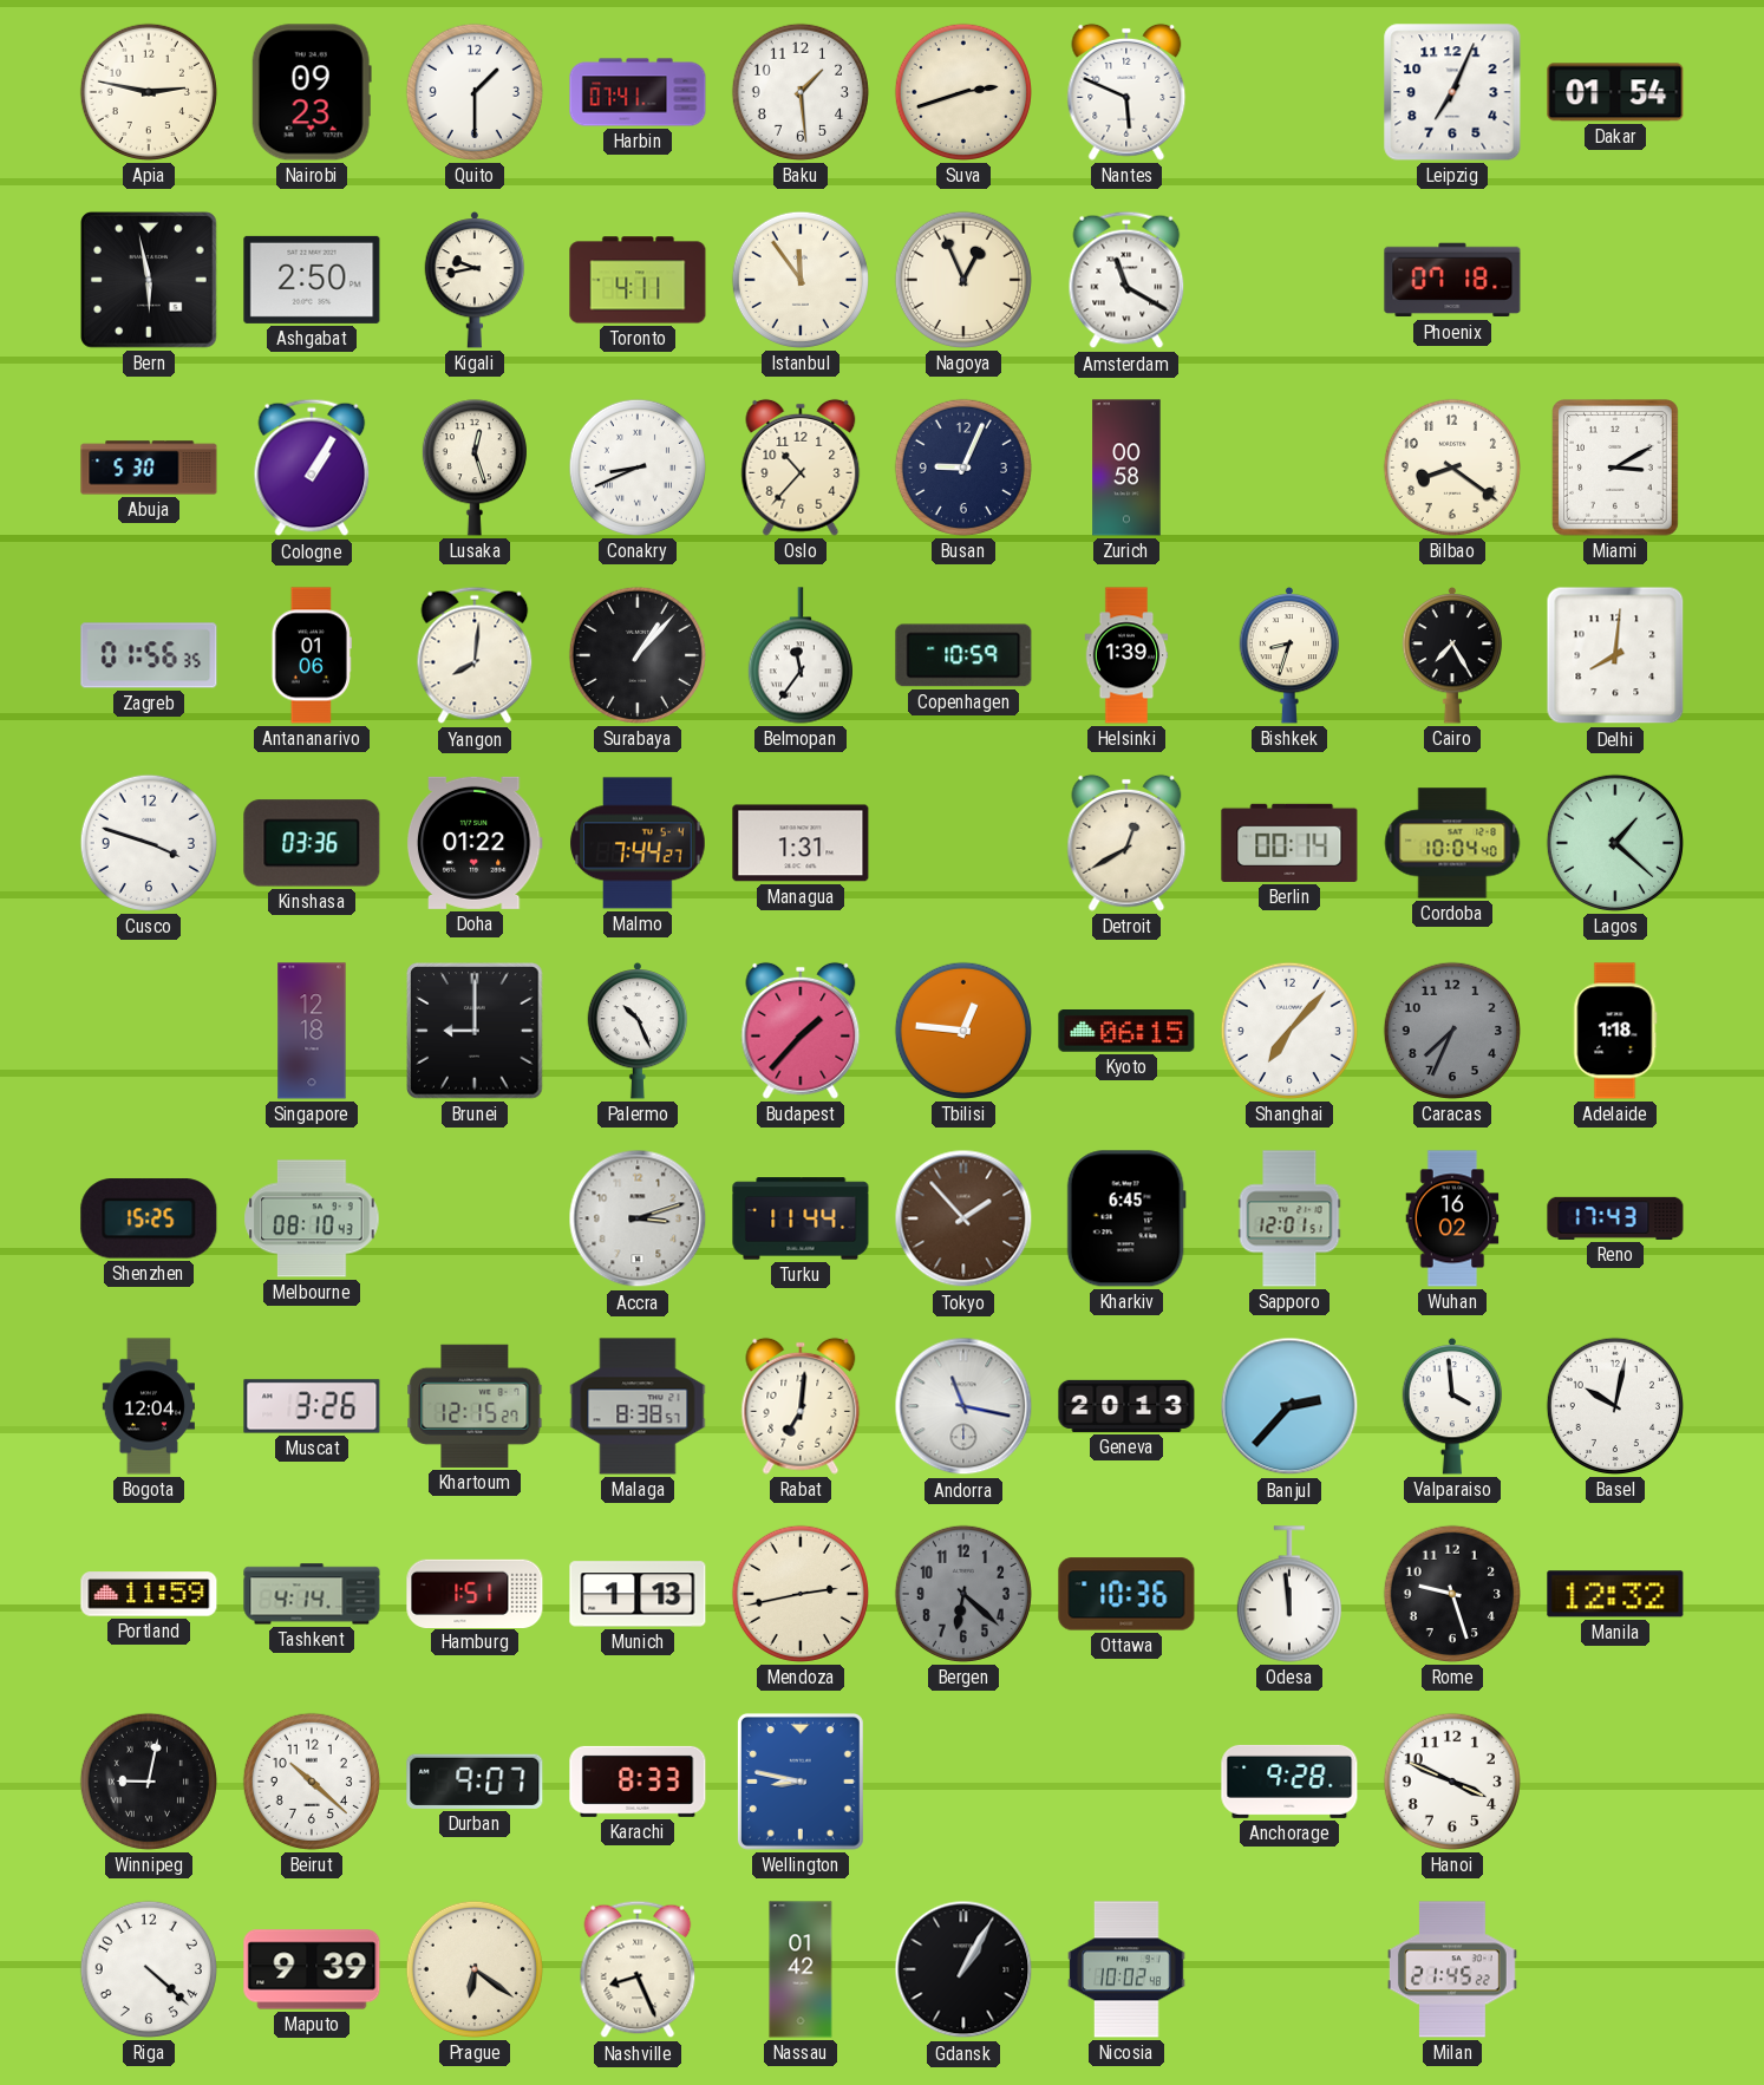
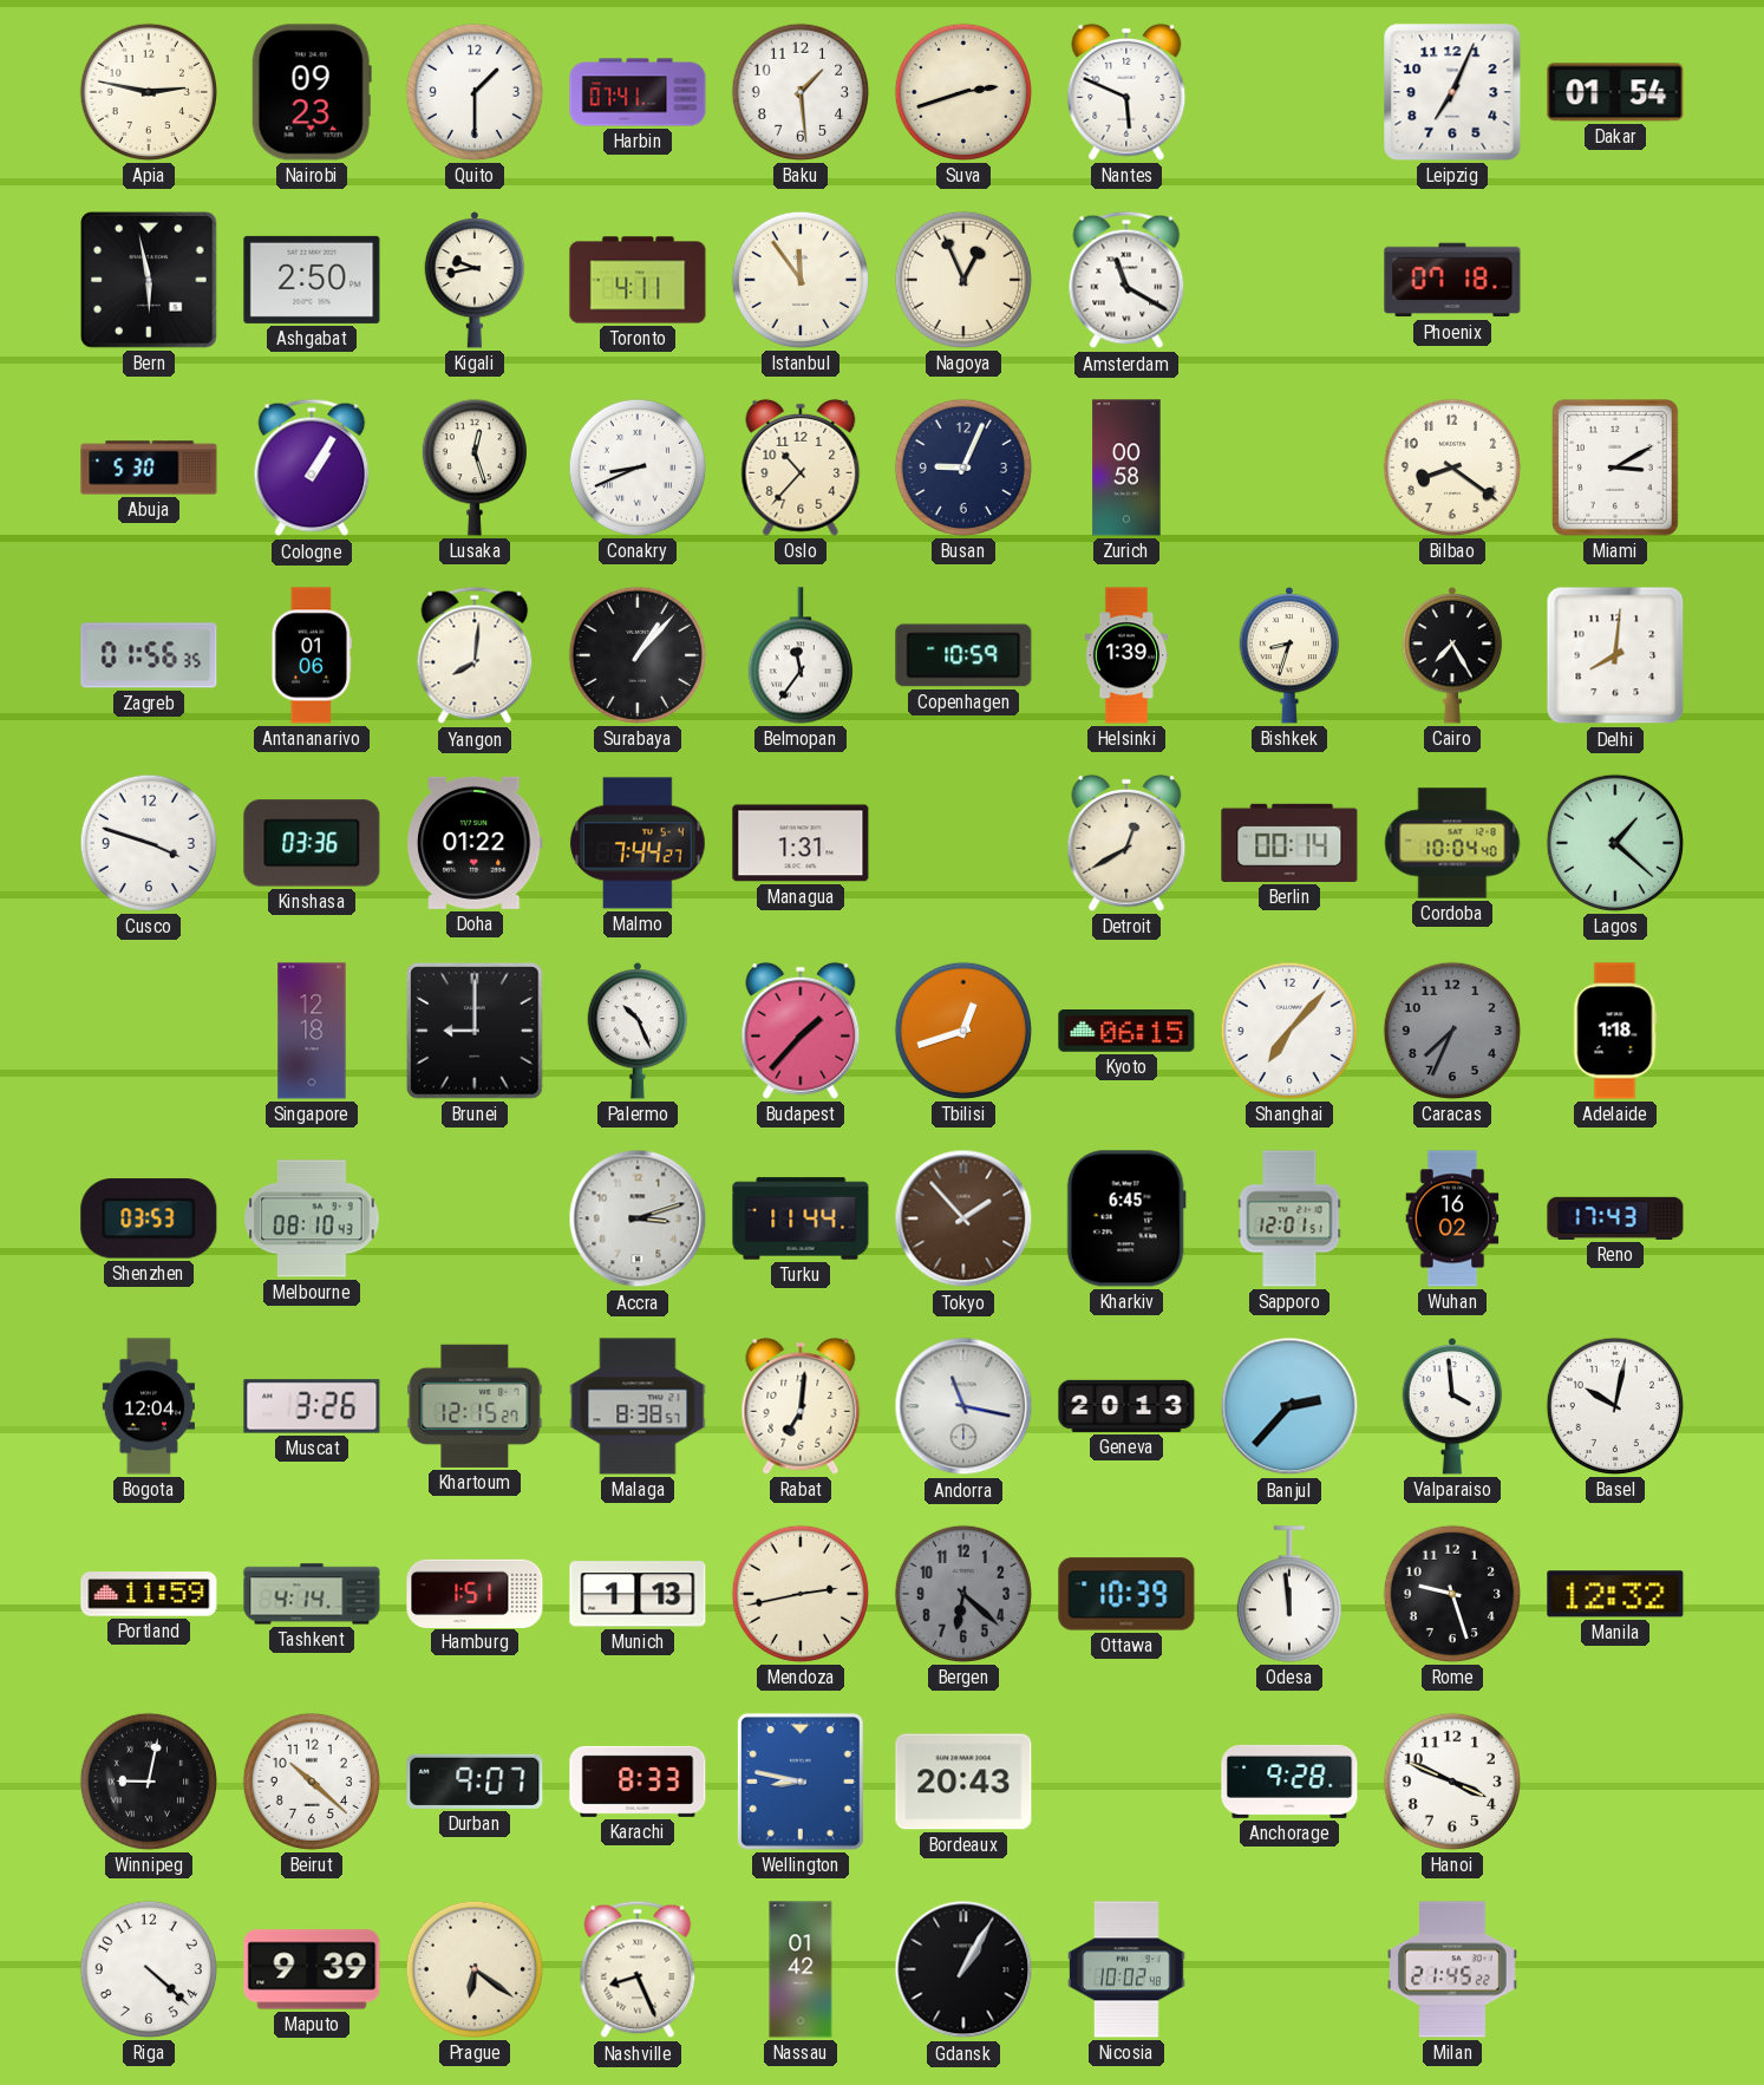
Tbilisi: 12:46 -> 12:42 (963, 1031)
Shenzhen: 15:25 -> 03:53 (149, 1218)
Ottawa: 10:36 -> 10:39 (1126, 1594)
Bordeaux: none -> 20:43 (963, 1782)
